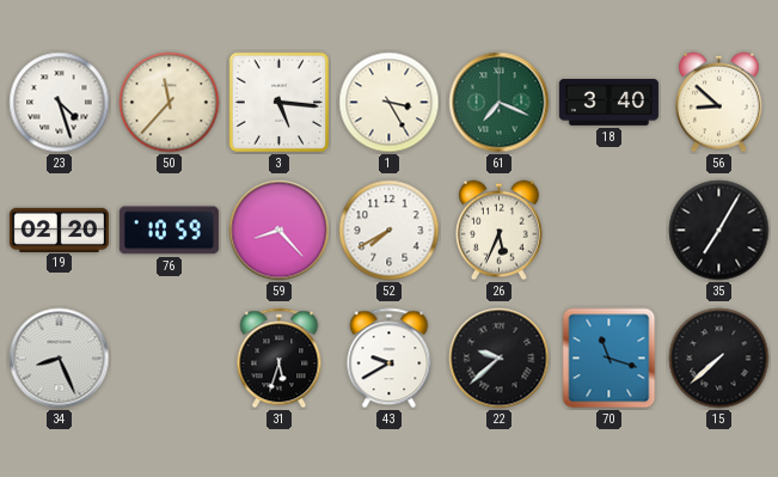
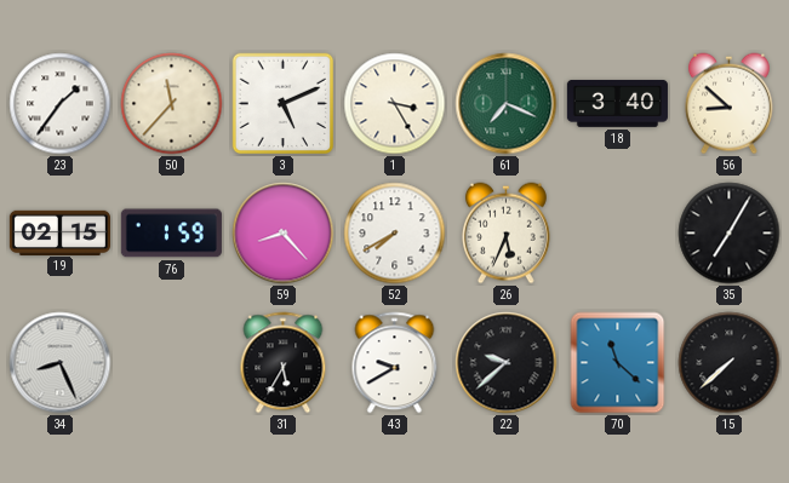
23: 4:27 -> 1:36 (61, 104)
3: 5:16 -> 5:11 (284, 104)
19: 02:20 -> 02:15 (59, 232)
76: 10:59 -> 1:59 (171, 234)
31: 5:33 -> 5:35 (284, 363)
70: 11:18 -> 11:22 (618, 363)
